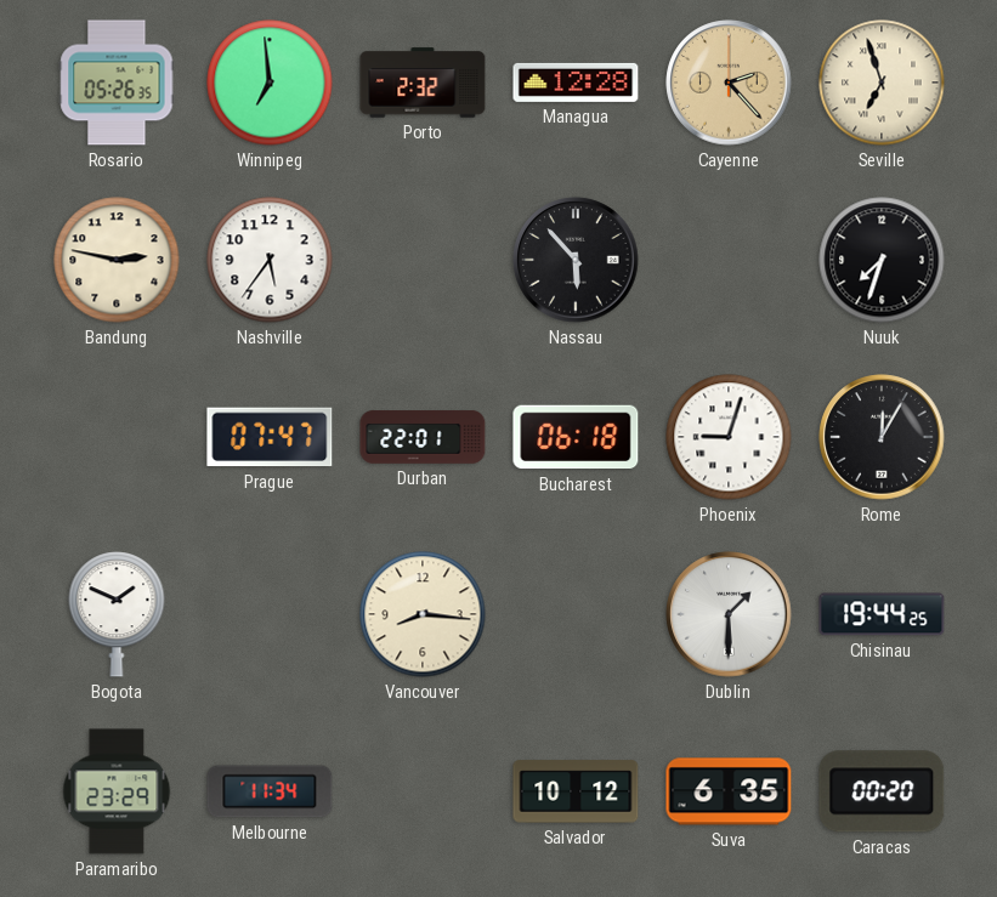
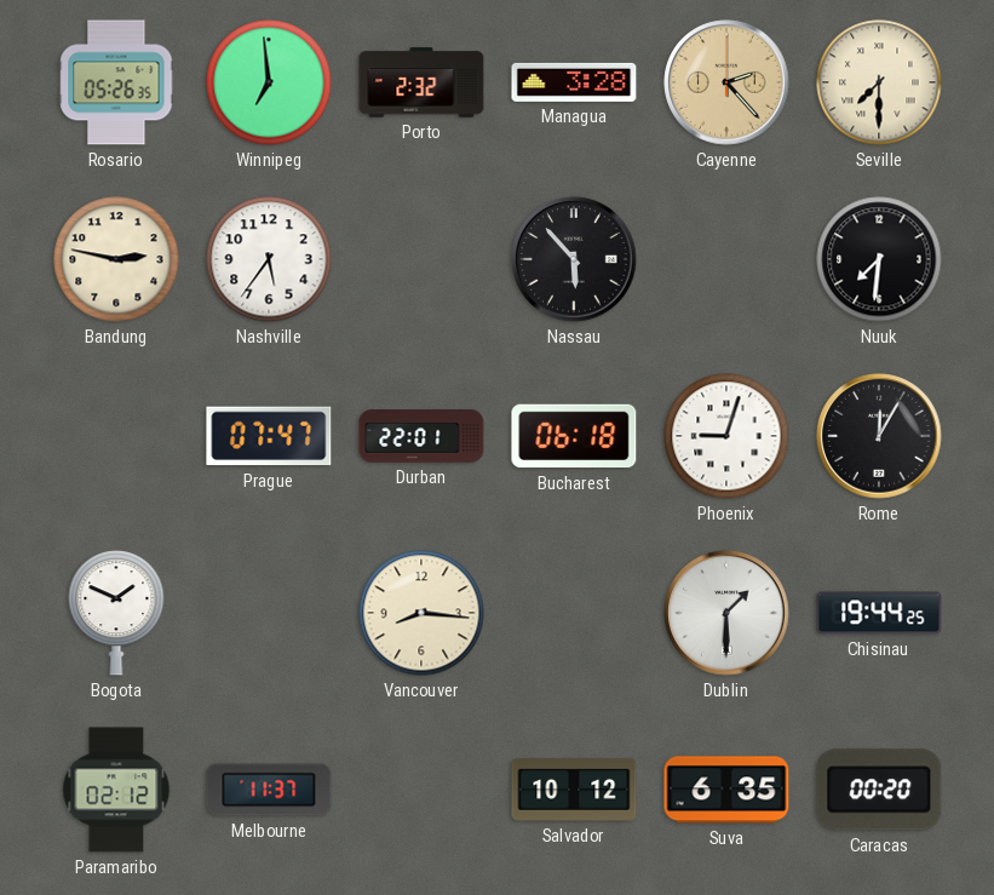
Managua: 12:28 -> 3:28 (574, 82)
Seville: 6:57 -> 7:30 (879, 82)
Nuuk: 7:33 -> 7:31 (879, 259)
Paramaribo: 23:29 -> 02:12 (116, 790)
Melbourne: 11:34 -> 11:37 (269, 790)
